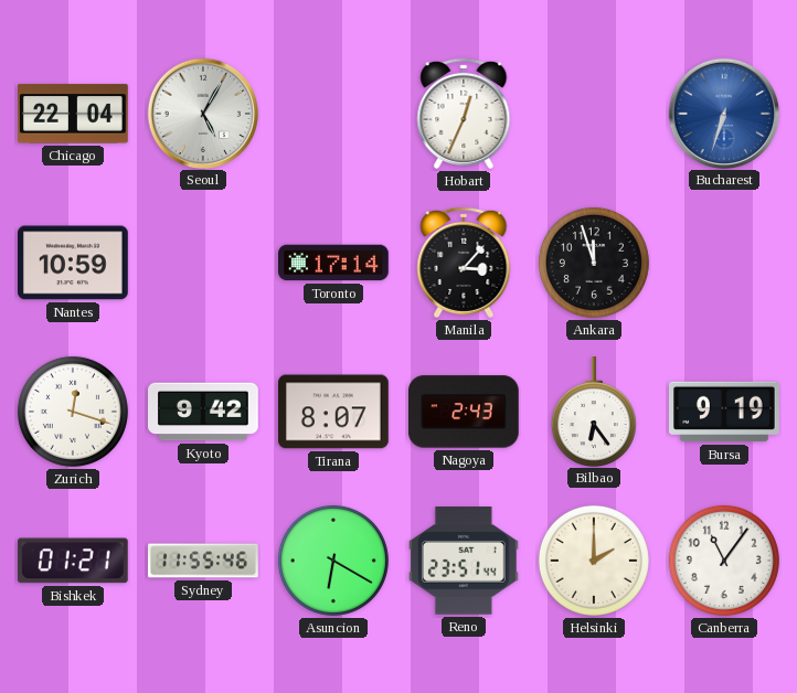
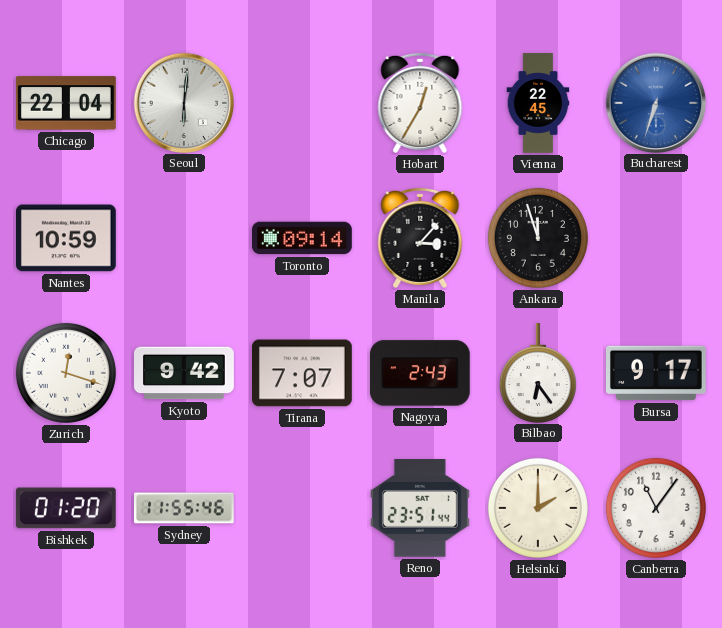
Seoul: 5:05 -> 6:01 (183, 102)
Hobart: 12:34 -> 12:35 (420, 103)
Vienna: none -> 22:45 (538, 103)
Toronto: 17:14 -> 09:14 (303, 238)
Tirana: 8:07 -> 7:07 (303, 373)
Bursa: 9:19 -> 9:17 (657, 373)
Bishkek: 01:21 -> 01:20 (66, 508)
Asuncion: 6:20 -> none (333, 561)
